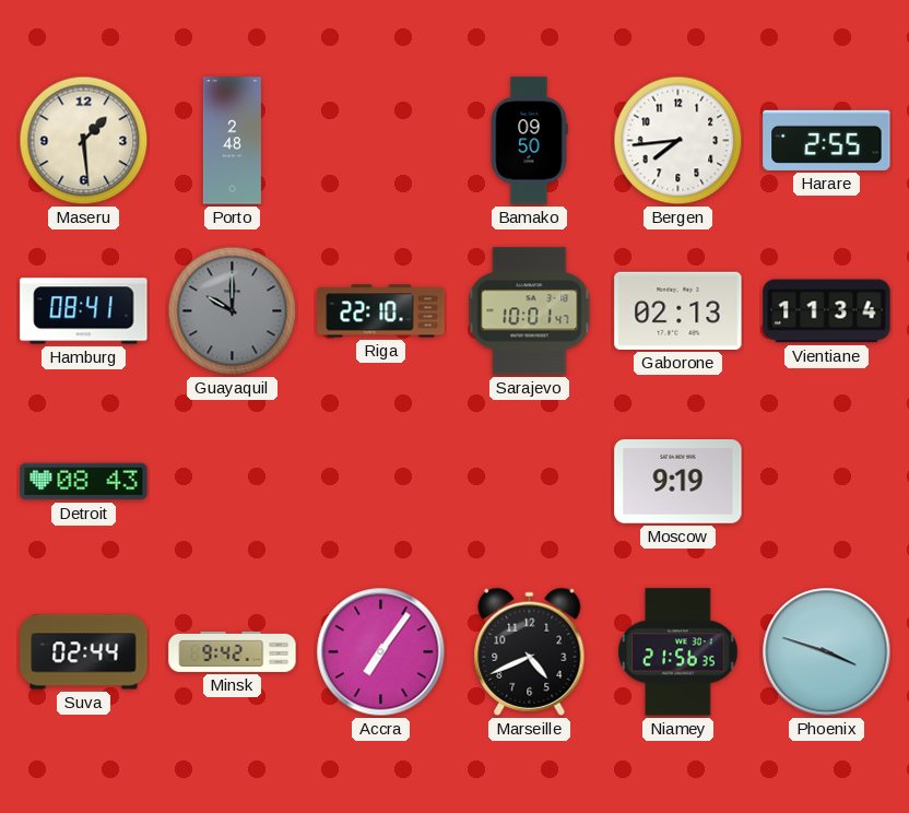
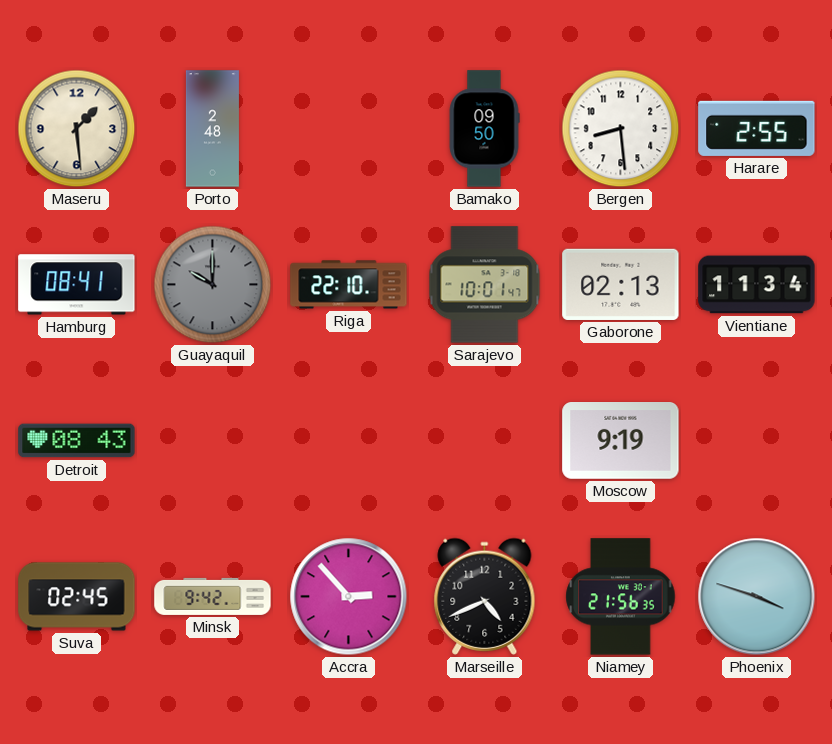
Bergen: 7:44 -> 8:29 (621, 129)
Suva: 02:44 -> 02:45 (77, 597)
Accra: 7:06 -> 2:53 (349, 597)
